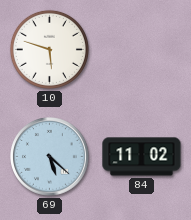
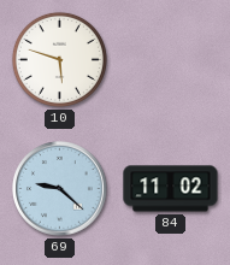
69: 5:22 -> 9:22 (60, 189)
